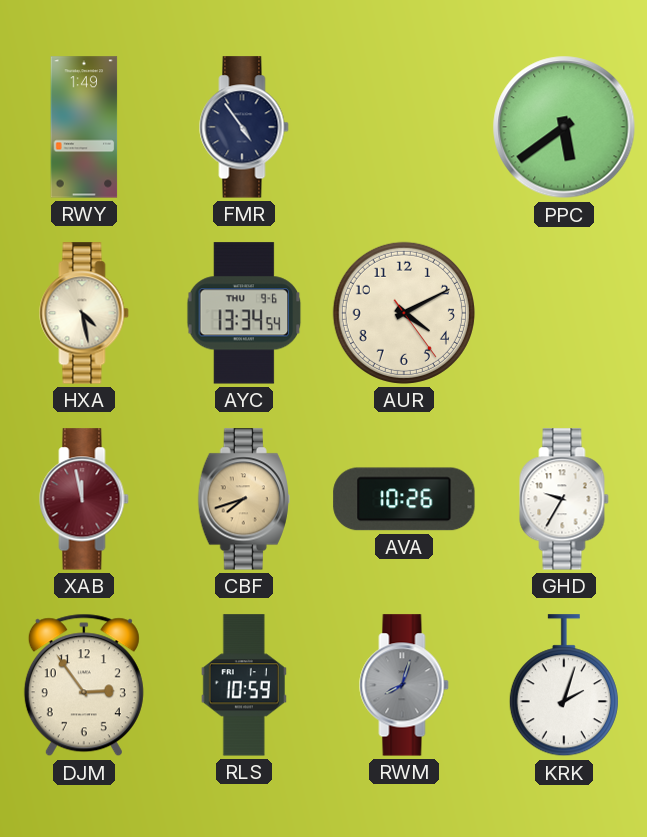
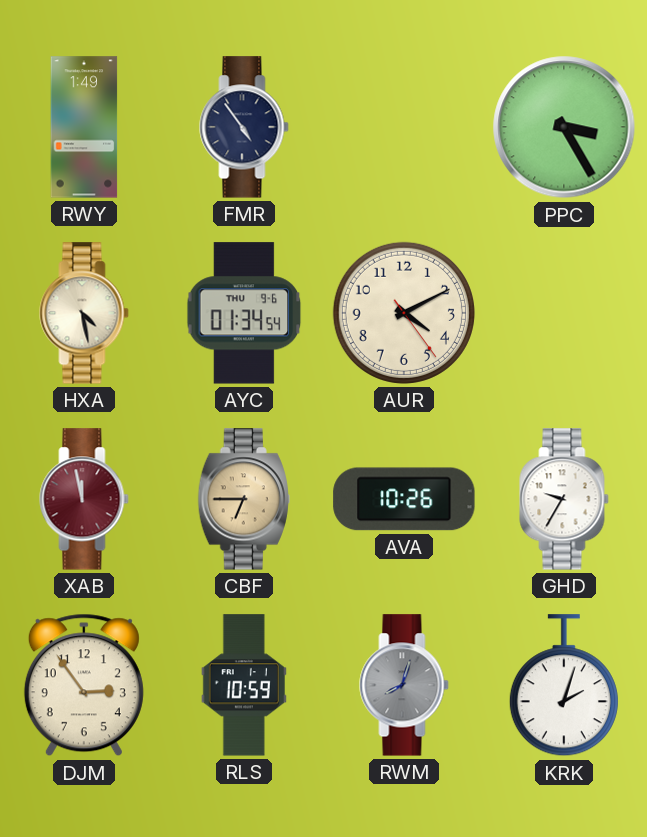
PPC: 5:39 -> 3:25 (564, 127)
AYC: 13:34 -> 01:34 (244, 313)
CBF: 7:42 -> 6:45 (244, 499)
